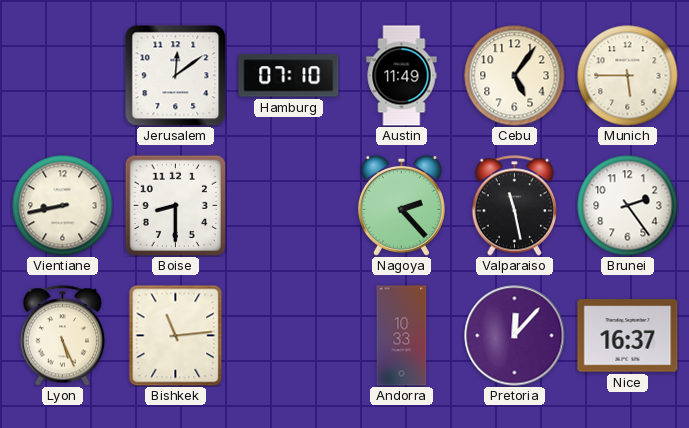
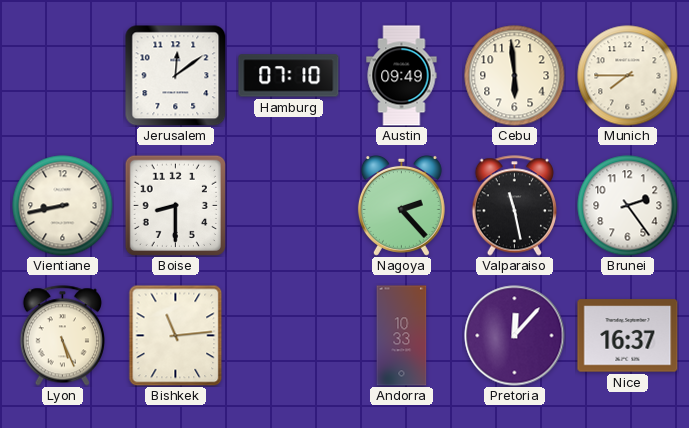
Austin: 11:49 -> 09:49 (402, 76)
Cebu: 5:06 -> 5:59 (515, 76)
Munich: 5:45 -> 7:45 (628, 76)
